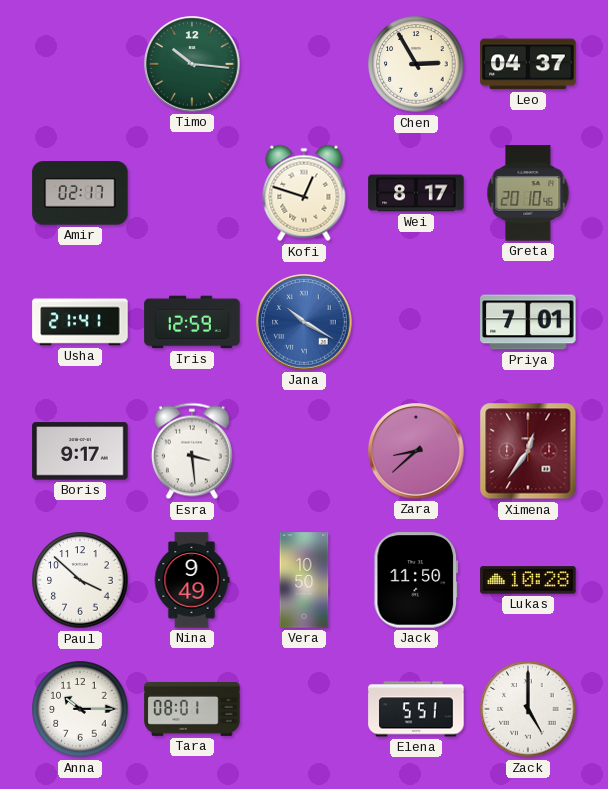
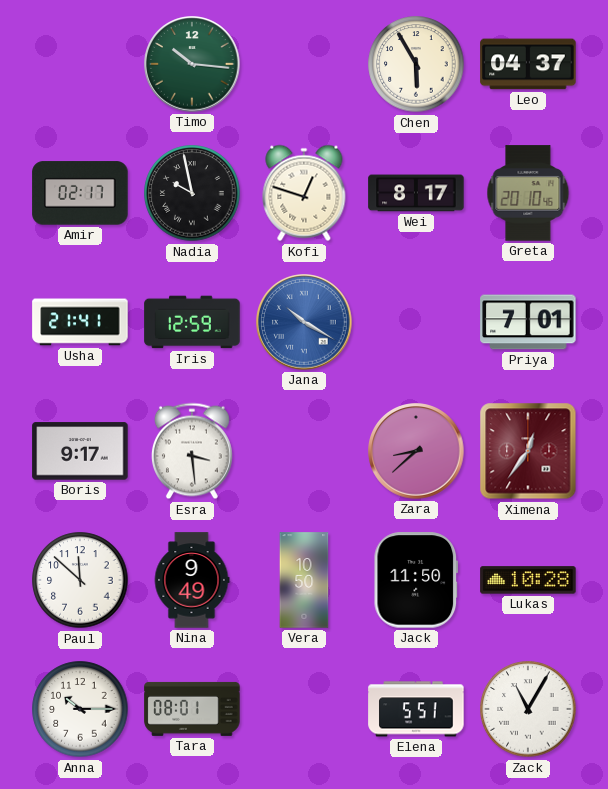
Chen: 2:55 -> 5:55 (416, 64)
Nadia: none -> 9:58 (192, 193)
Paul: 3:52 -> 11:52 (80, 580)
Zack: 5:00 -> 11:05 (528, 709)
